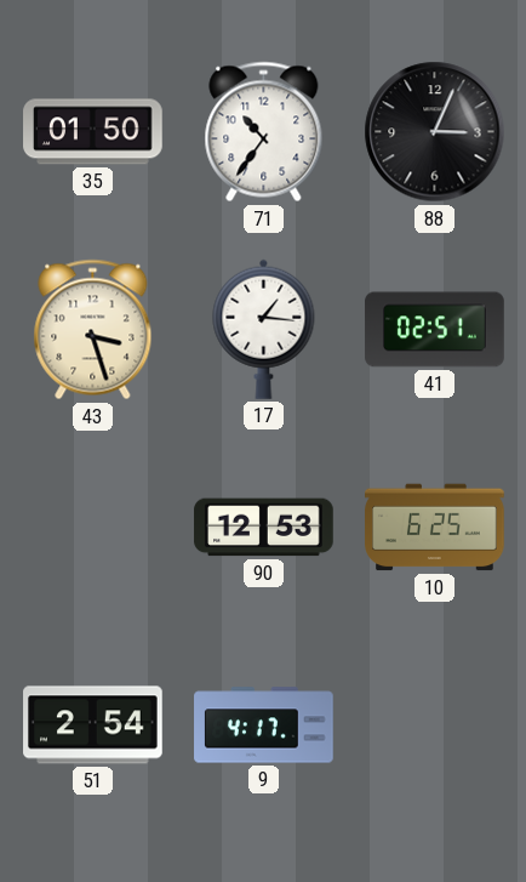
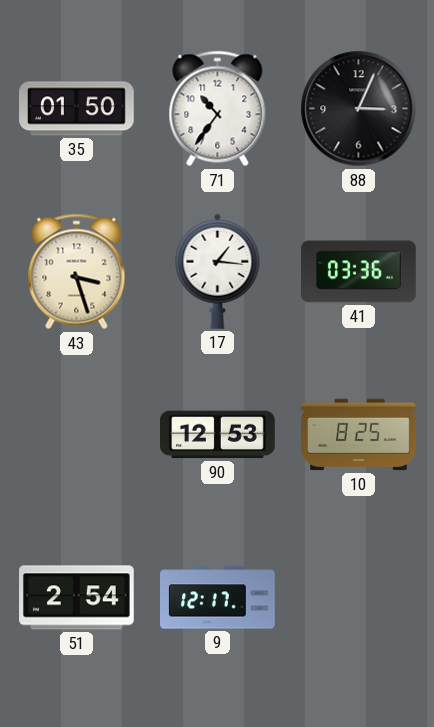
41: 02:51 -> 03:36 (359, 272)
10: 6:25 -> 8:25 (359, 435)
9: 4:17 -> 12:17 (218, 598)
